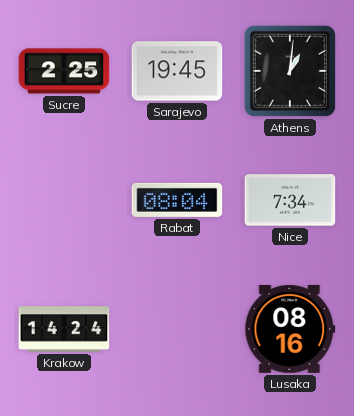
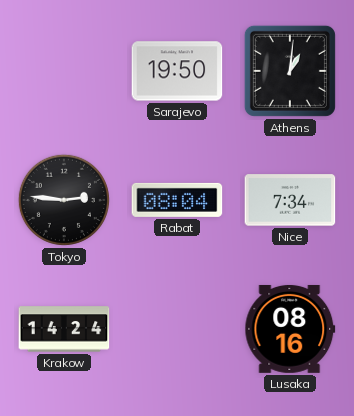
Sucre: 2:25 -> none (64, 71)
Sarajevo: 19:45 -> 19:50 (177, 71)
Tokyo: none -> 2:46 (64, 200)
